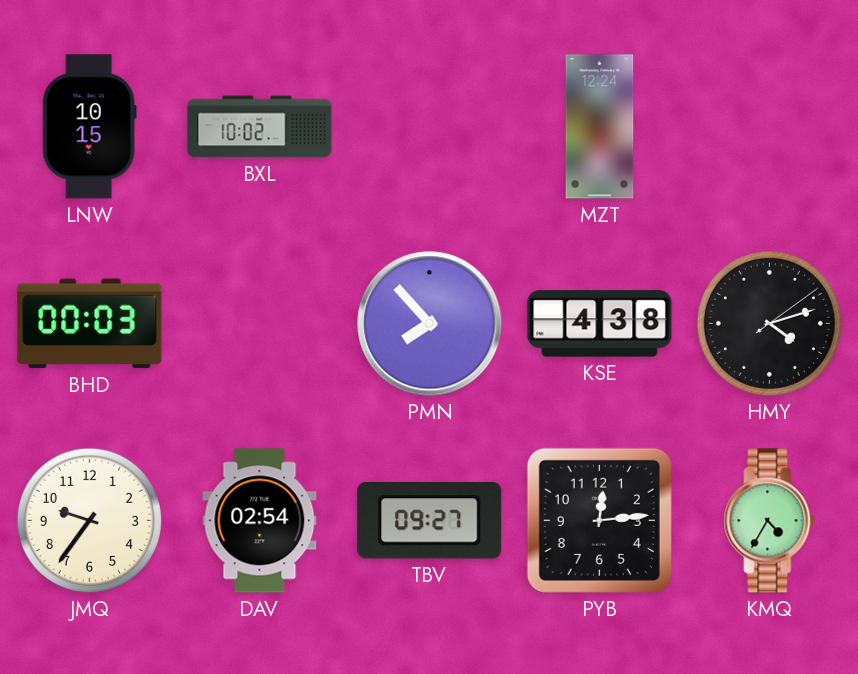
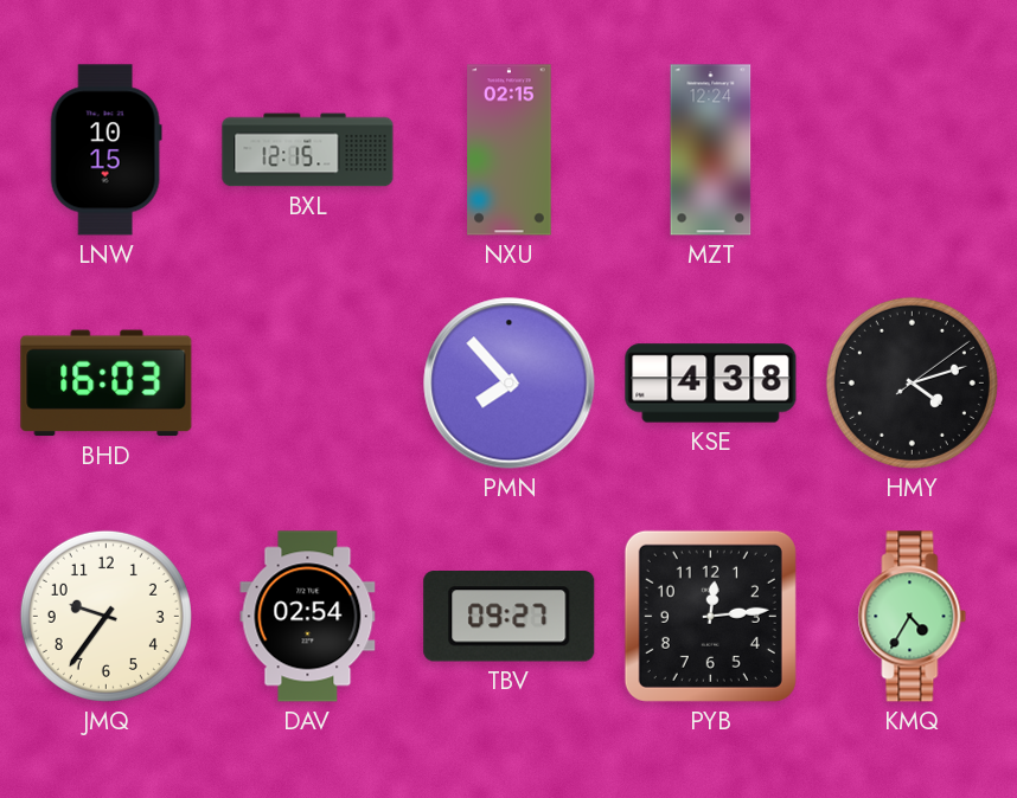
BXL: 10:02 -> 12:15 (308, 150)
NXU: none -> 02:15 (510, 150)
BHD: 00:03 -> 16:03 (107, 384)
